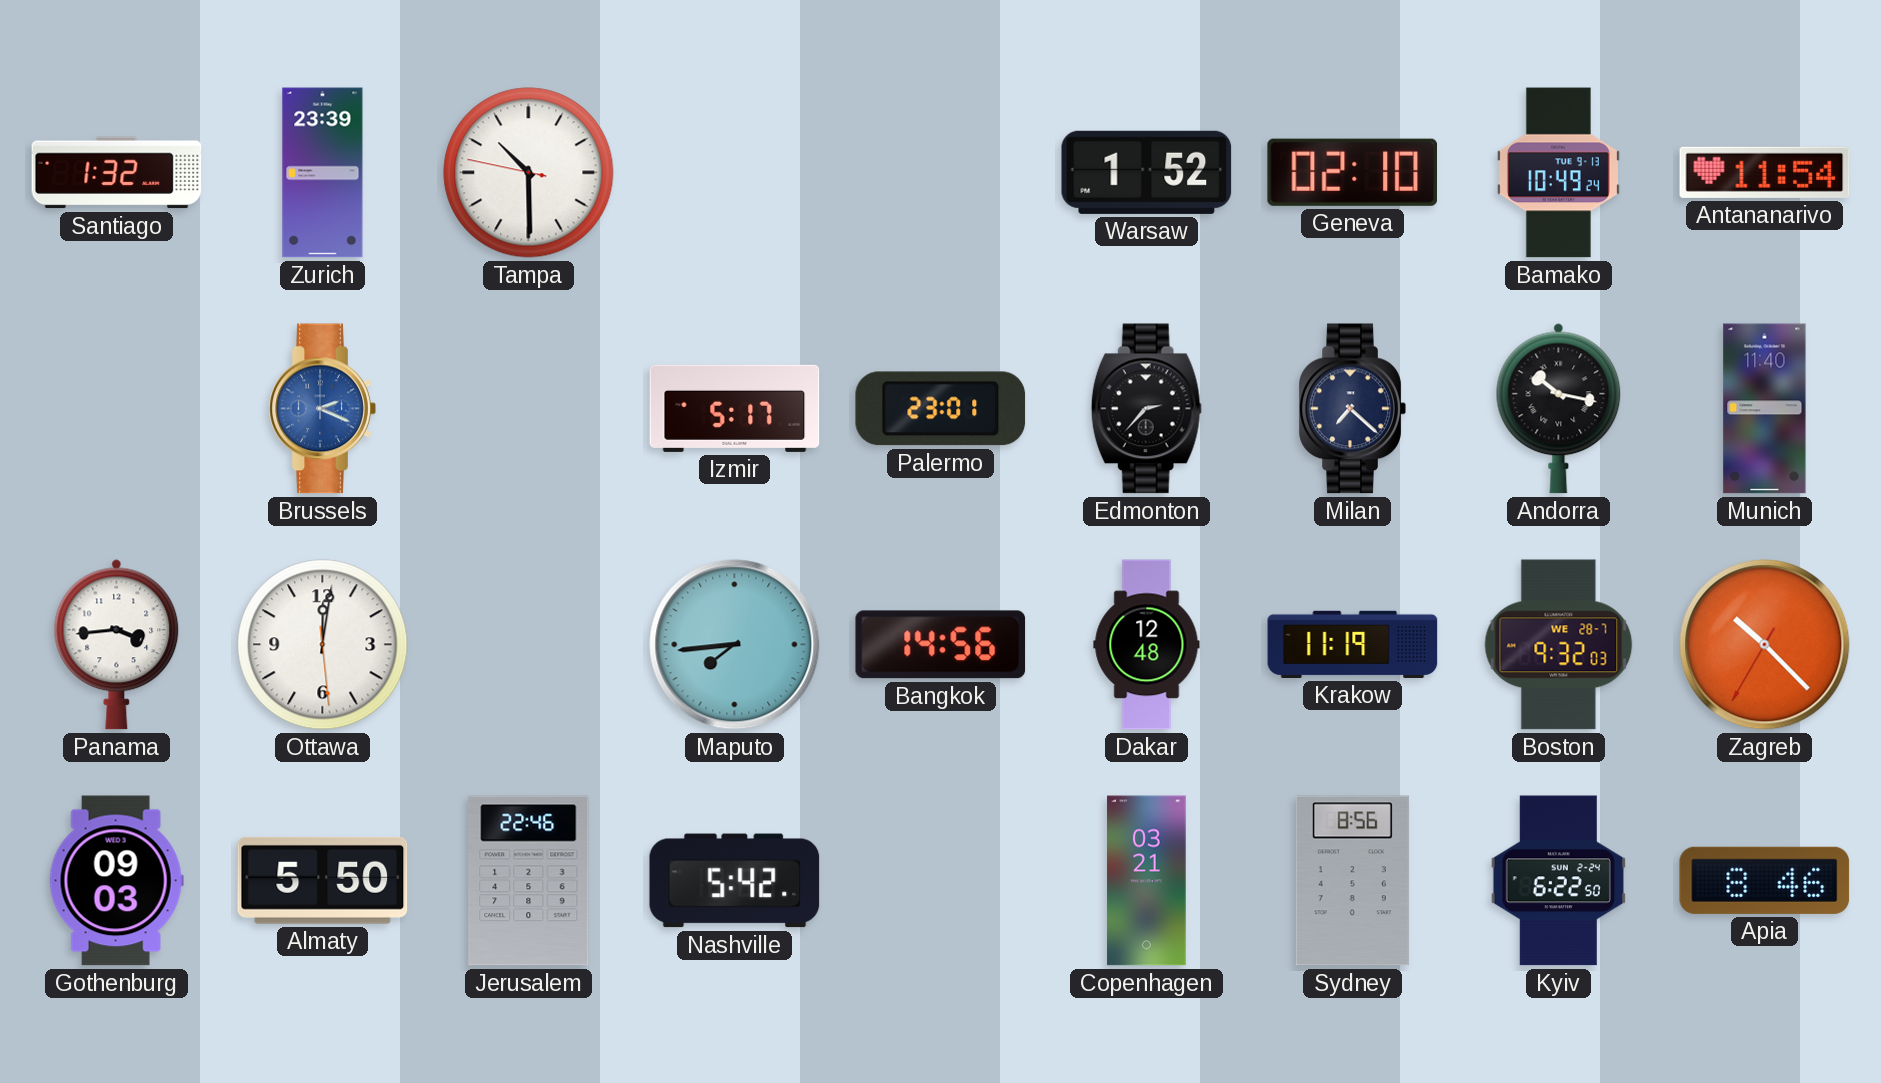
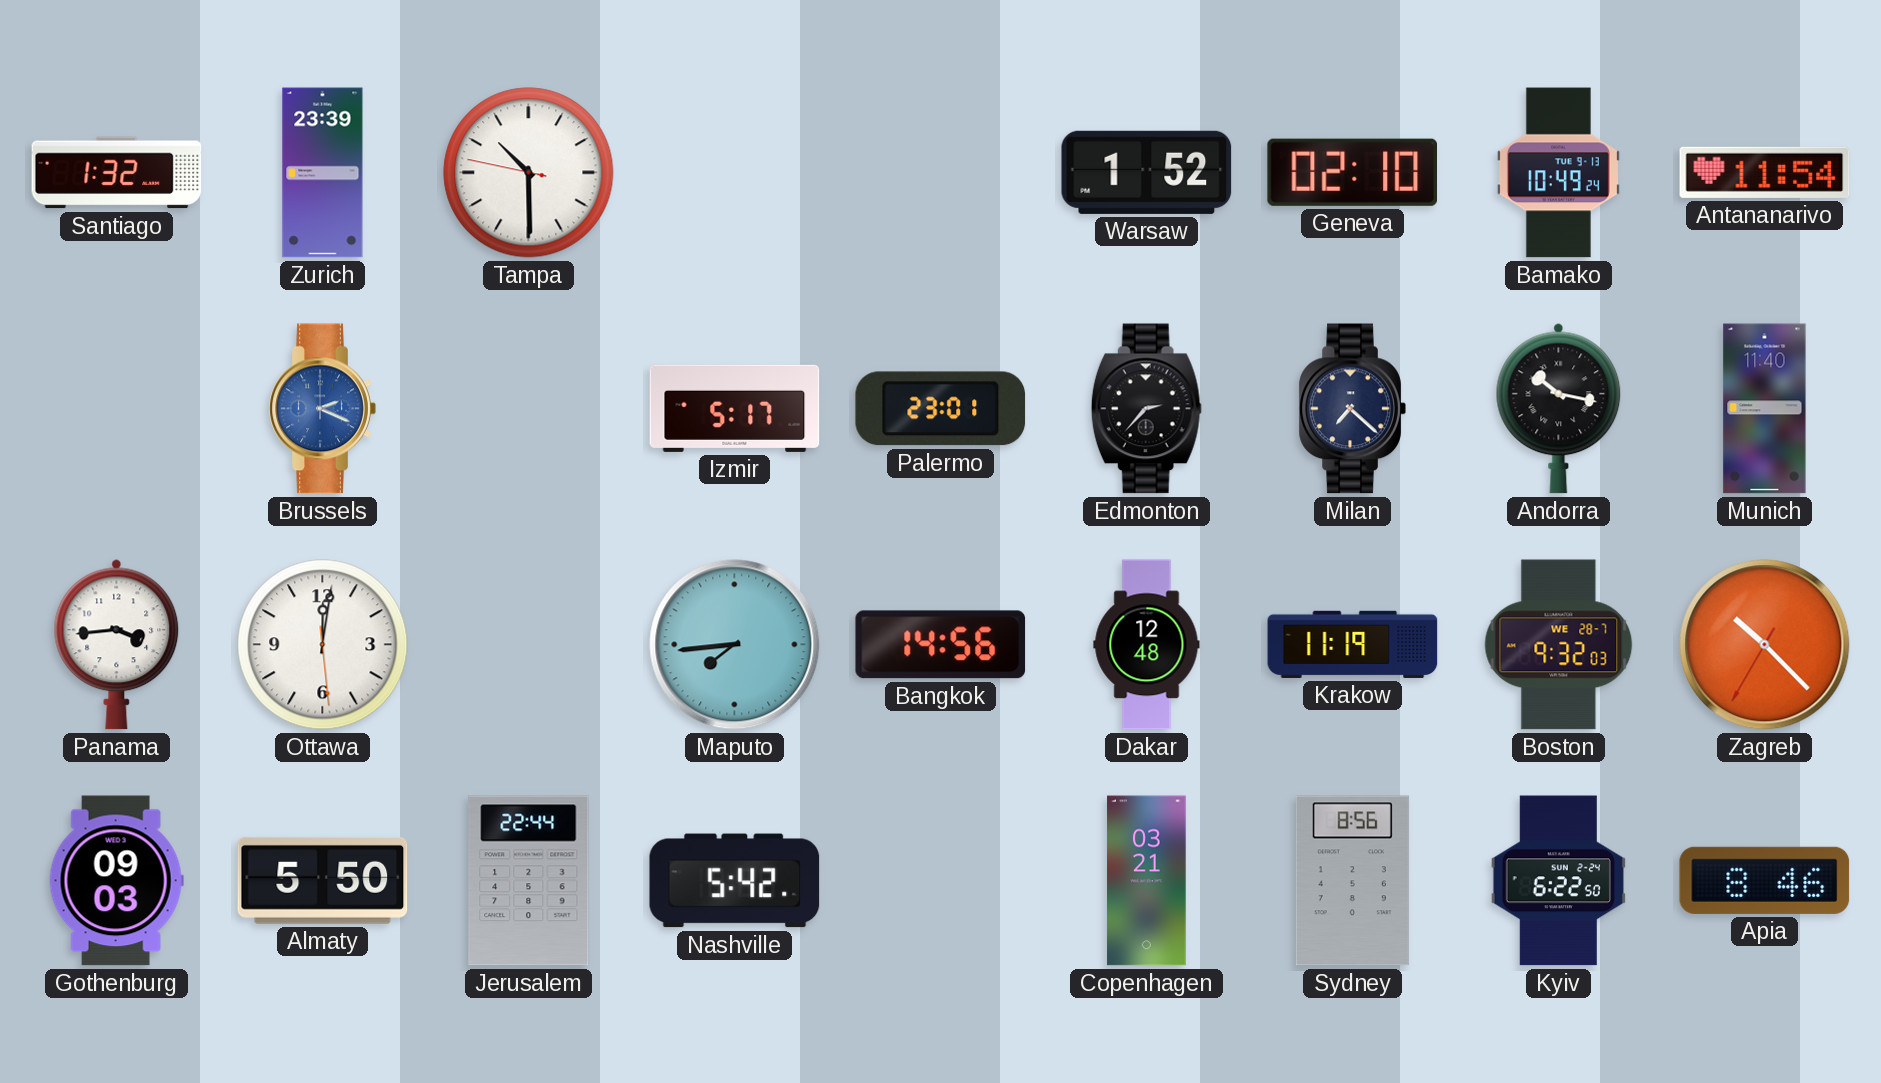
Jerusalem: 22:46 -> 22:44 (529, 881)
